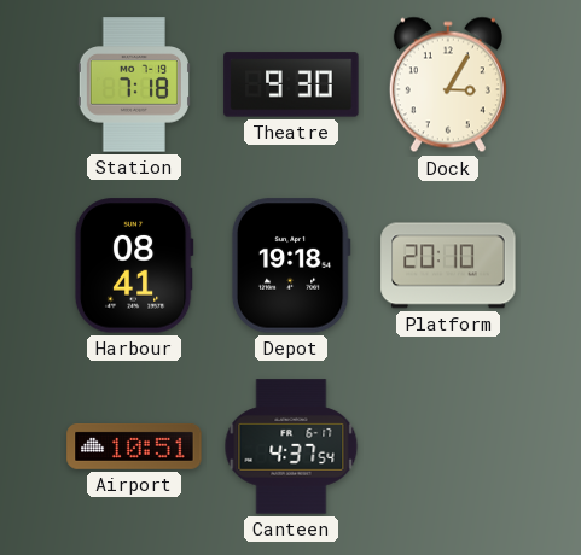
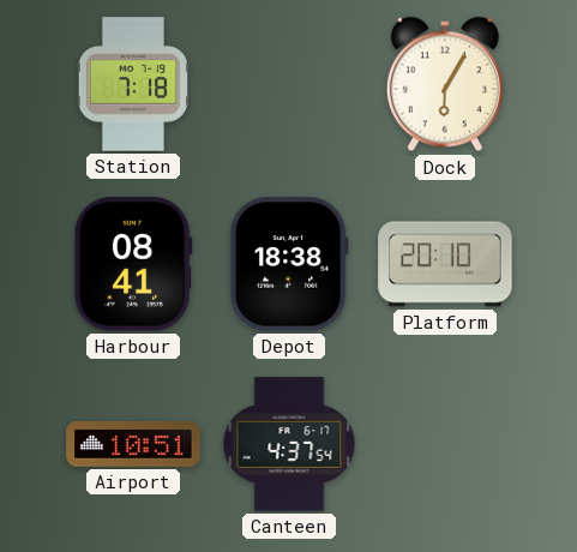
Theatre: 9:30 -> none (291, 84)
Dock: 3:05 -> 6:05 (445, 84)
Depot: 19:18 -> 18:38 (289, 264)
